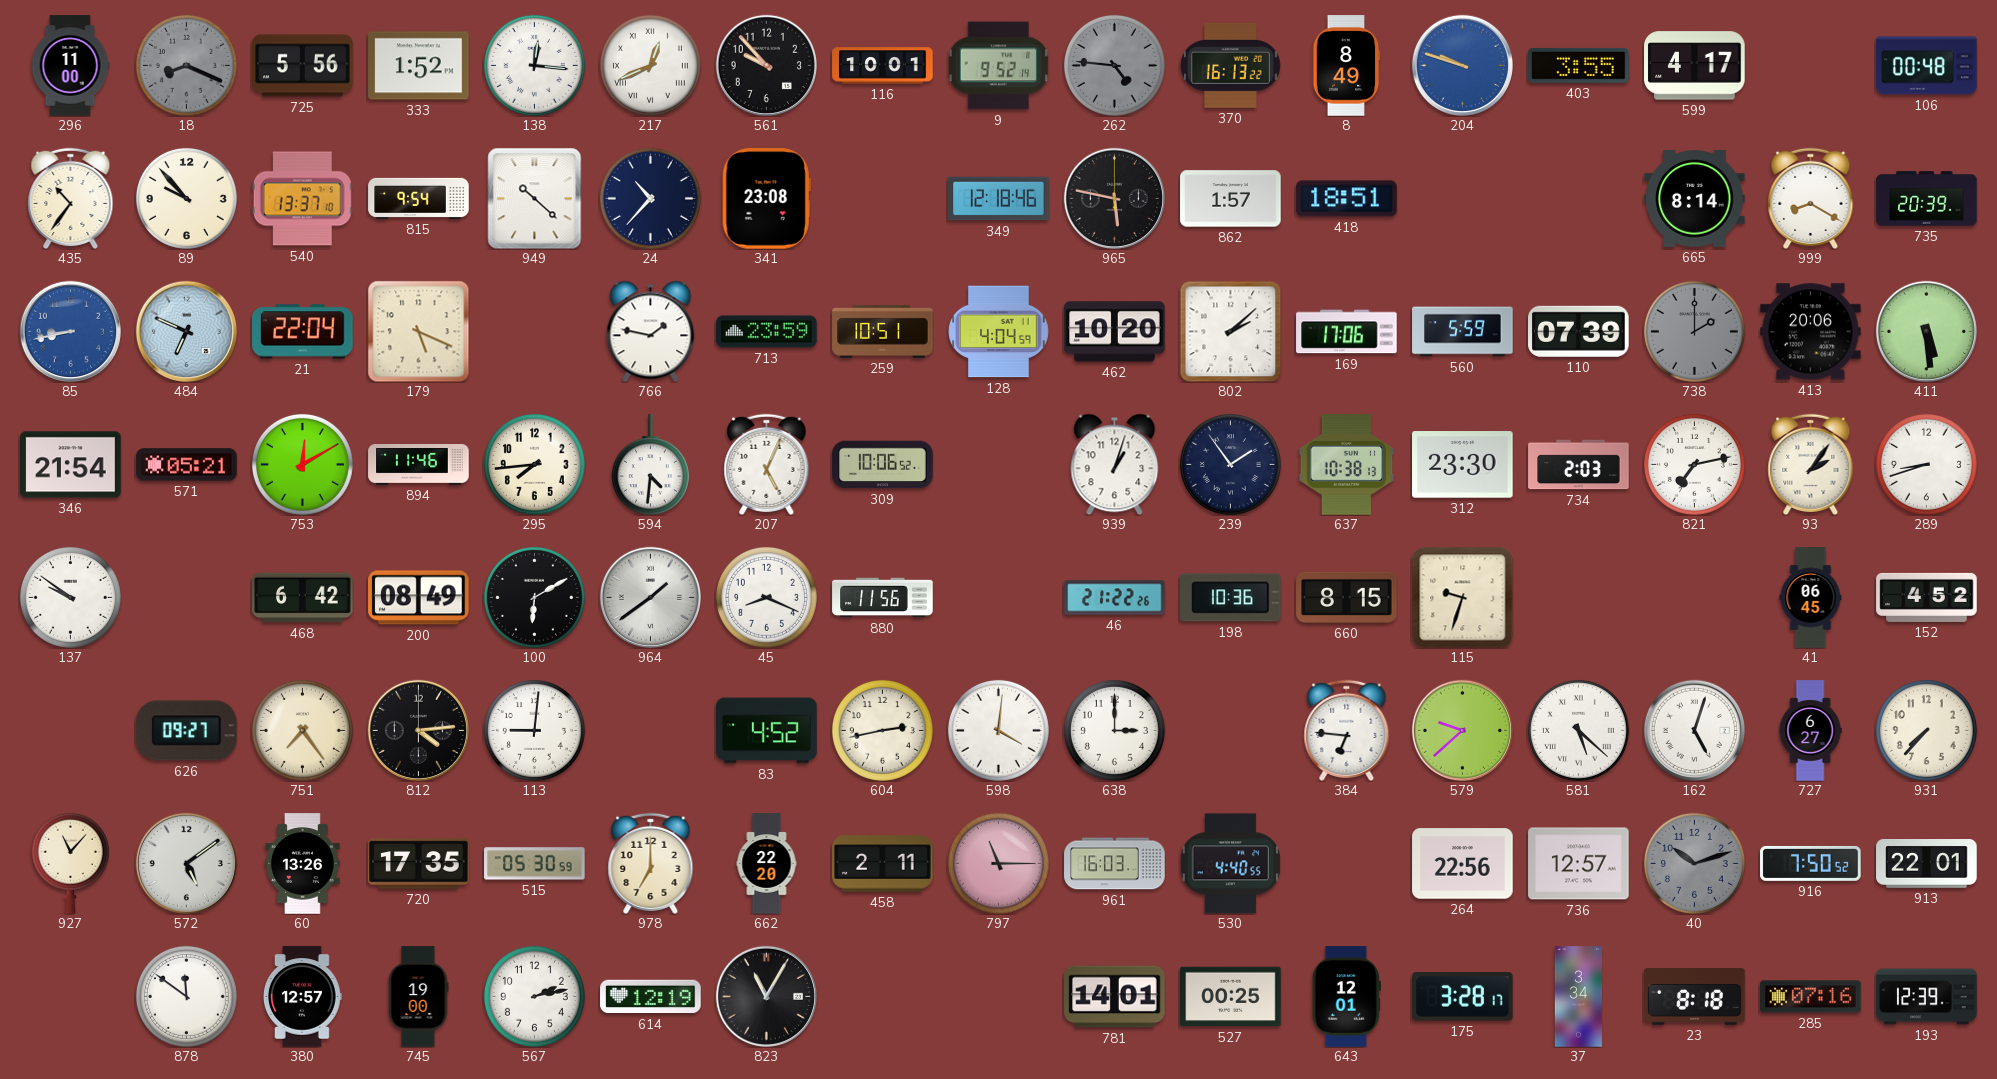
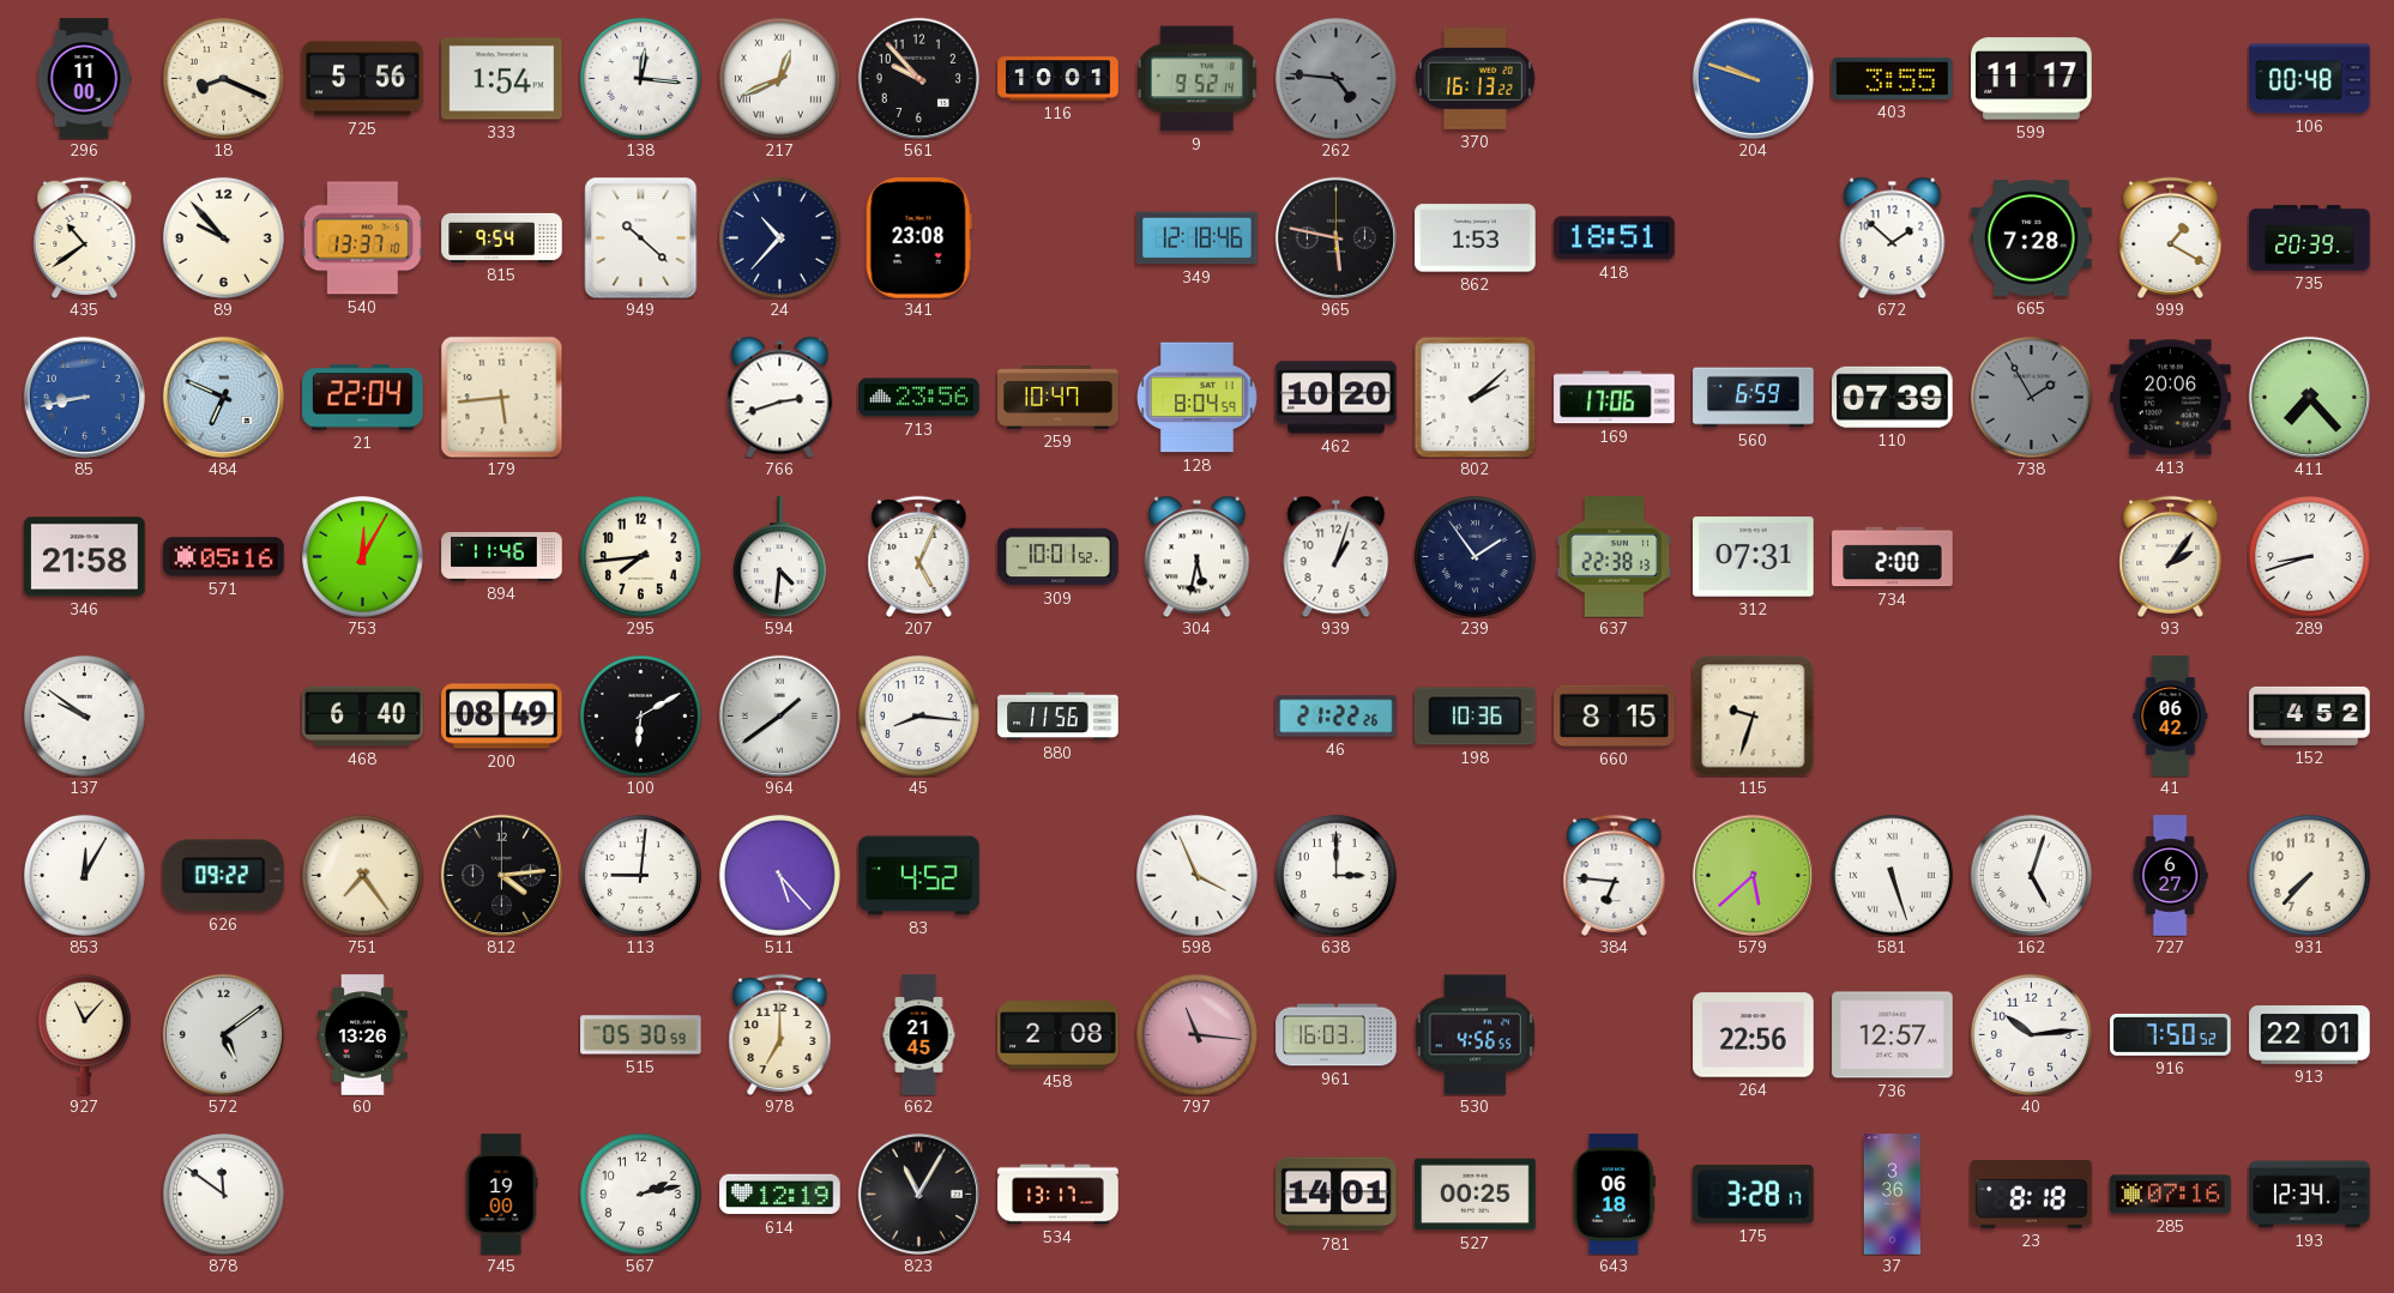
18 dial: grey -> cream (223, 78)
333: 1:52 -> 1:54 (502, 79)
8: 8:49 -> none (1346, 66)
599: 4:17 -> 11:17 (2032, 79)
435: 10:36 -> 10:39 (85, 237)
862: 1:57 -> 1:53 (1476, 238)
672: none -> 1:52 (1893, 237)
665: 8:14 -> 7:28 (2032, 238)
999: 8:20 -> 1:20 (2171, 237)
179: 5:19 -> 5:44 (501, 397)
766: 1:47 -> 2:42 (780, 397)
713: 23:59 -> 23:56 (919, 398)
259: 10:51 -> 10:47 (1059, 398)
128: 4:04 -> 8:04 (1198, 398)
560: 5:59 -> 6:59 (1754, 398)
738: 2:00 -> 1:55 (2031, 397)
411: 5:29 -> 7:23 (2309, 397)
346: 21:54 -> 21:58 (85, 557)
571: 05:21 -> 05:16 (224, 557)
753: 12:10 -> 12:05 (362, 556)
309: 10:06 -> 10:01 (1059, 557)
304: none -> 5:32 (1198, 556)
637: 10:38 -> 22:38 (1615, 557)
312: 23:30 -> 07:31 (1754, 557)
734: 2:03 -> 2:00 (1893, 557)
821: 7:13 -> none (1694, 464)
468: 6:42 -> 6:40 (363, 717)
45: 8:19 -> 8:16 (918, 715)
41: 06:45 -> 06:42 (2171, 717)
853: none -> 12:05 (84, 875)
626: 09:27 -> 09:22 (224, 876)
511: none -> 5:23 (779, 875)
604: 2:43 -> none (882, 730)
598: 4:01 -> 3:56 (1196, 875)
579: 9:38 -> 5:38 (1753, 875)
581: 5:22 -> 5:27 (1892, 875)
720: 17:35 -> none (419, 864)
662: 22:20 -> 21:45 (919, 1035)
458: 2:11 -> 2:08 (1059, 1035)
797: 11:15 -> 11:16 (1196, 1034)
530: 4:40 -> 4:56 (1475, 1035)
40: 10:12 -> 10:14 (2031, 1034)
40 dial: grey -> white (2031, 1034)
380: 12:57 -> none (302, 997)
534: none -> 13:17 (1059, 1195)
643: 12:01 -> 06:18 (1614, 1195)
37: 3:34 -> 3:36 (1893, 1195)
193: 12:39 -> 12:34 (2310, 1195)
